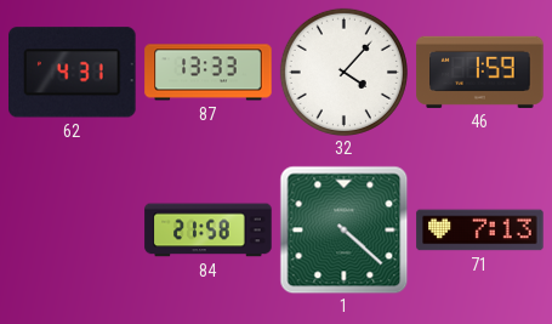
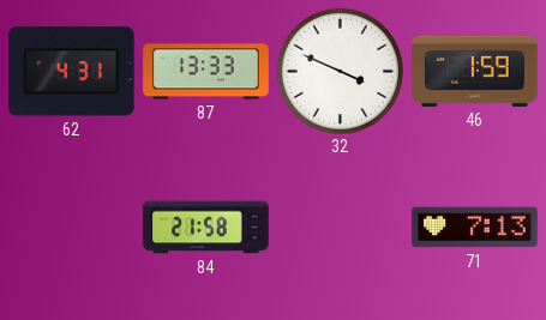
32: 4:07 -> 3:49 (340, 71)
1: 4:22 -> none (343, 229)
